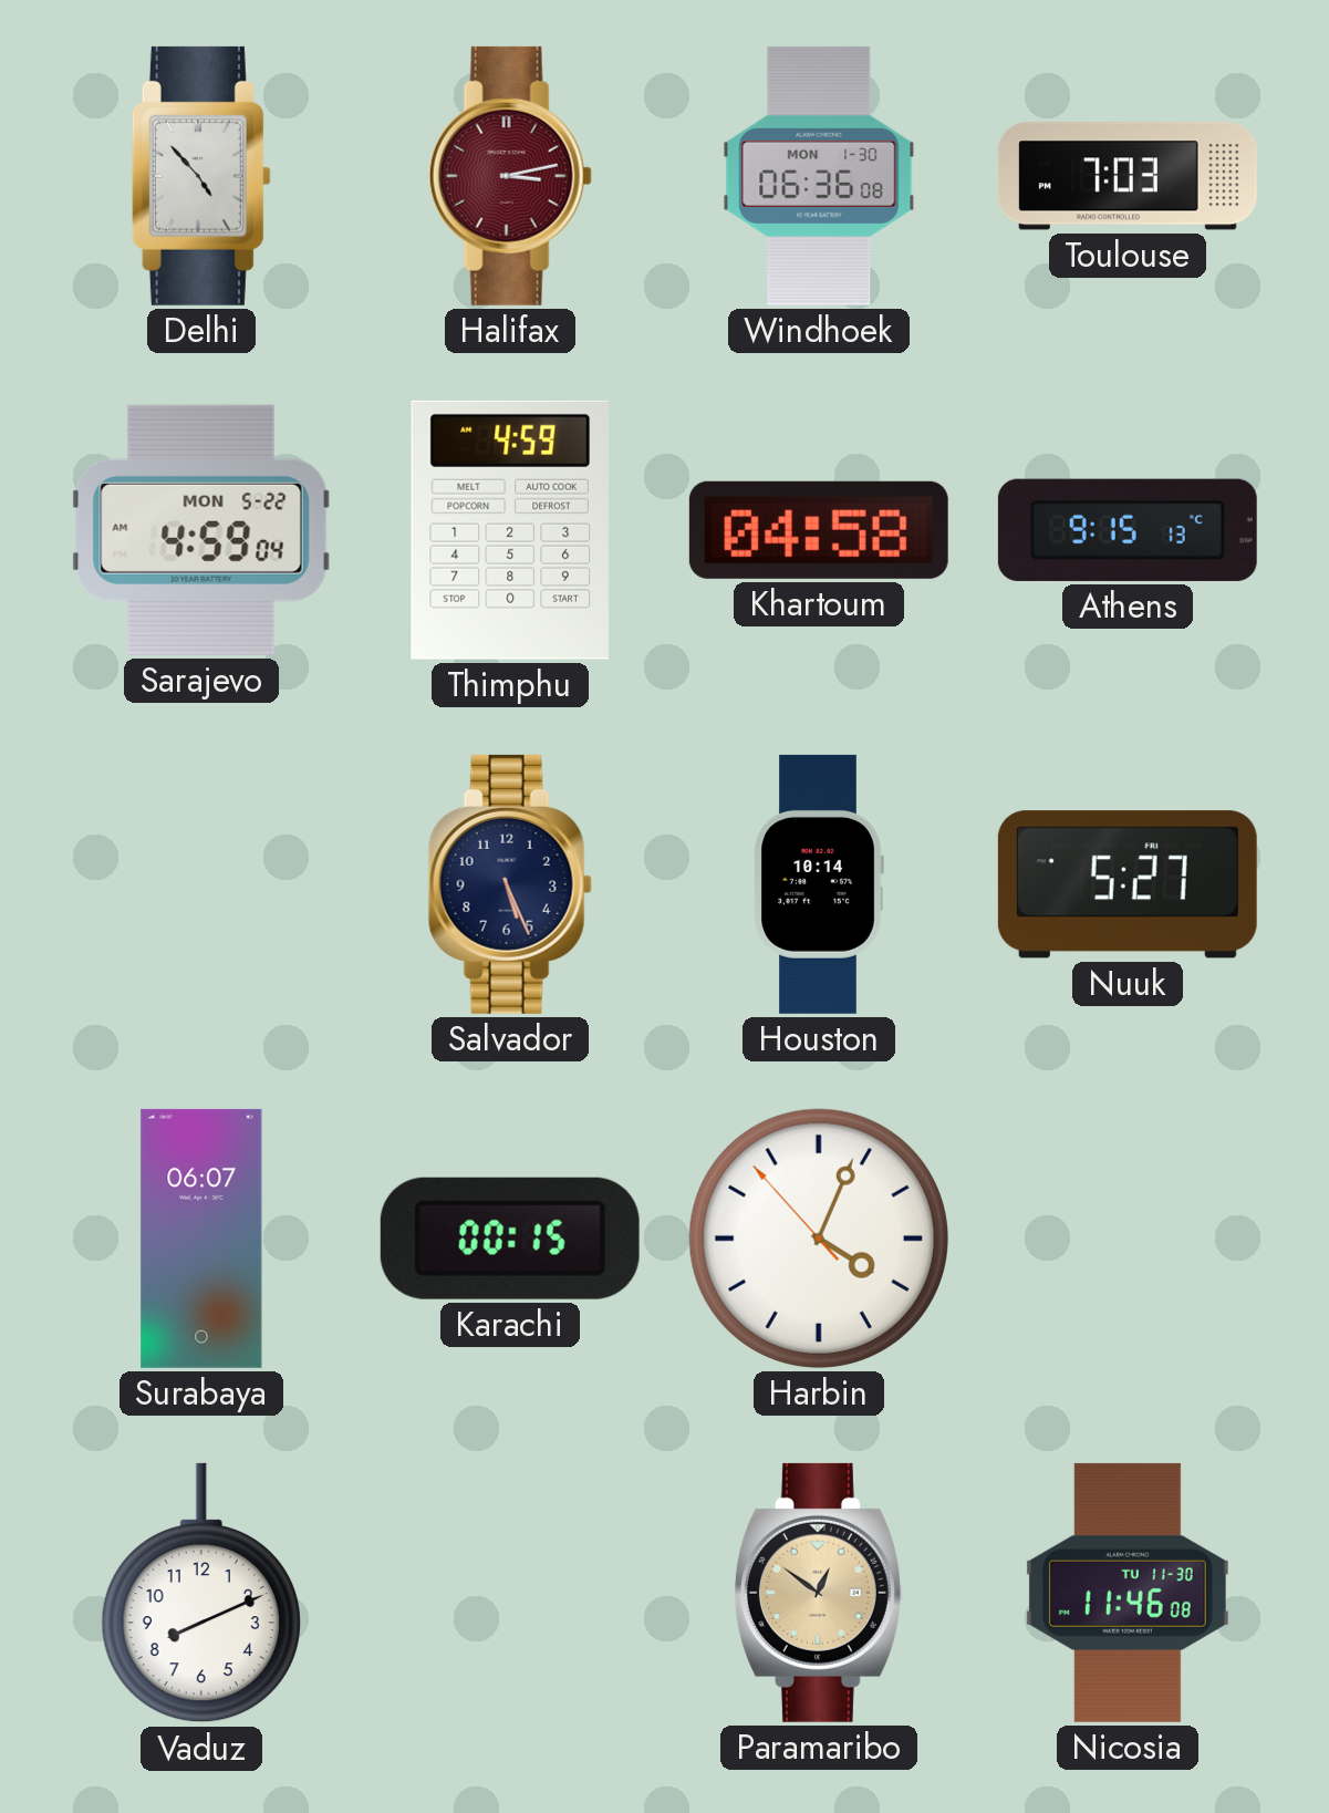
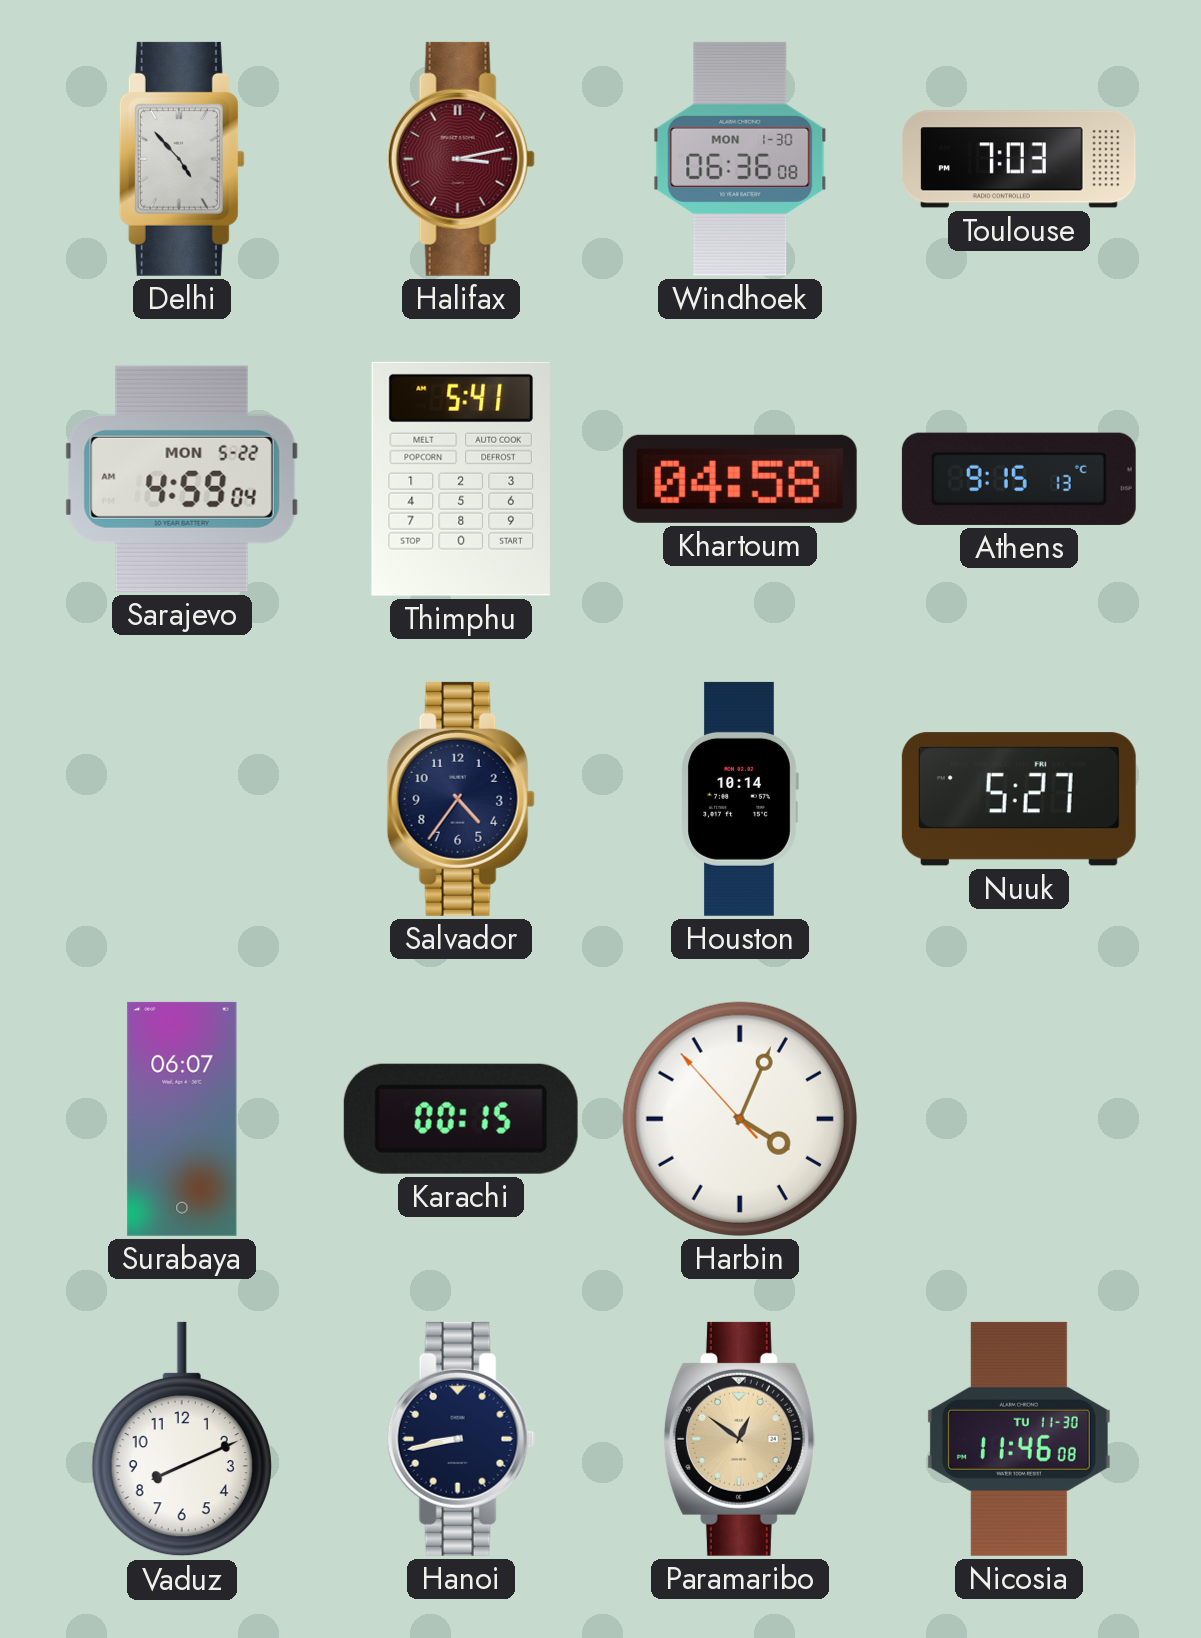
Thimphu: 4:59 -> 5:41 (461, 479)
Salvador: 5:26 -> 4:36 (461, 799)
Hanoi: none -> 8:43 (461, 1439)
